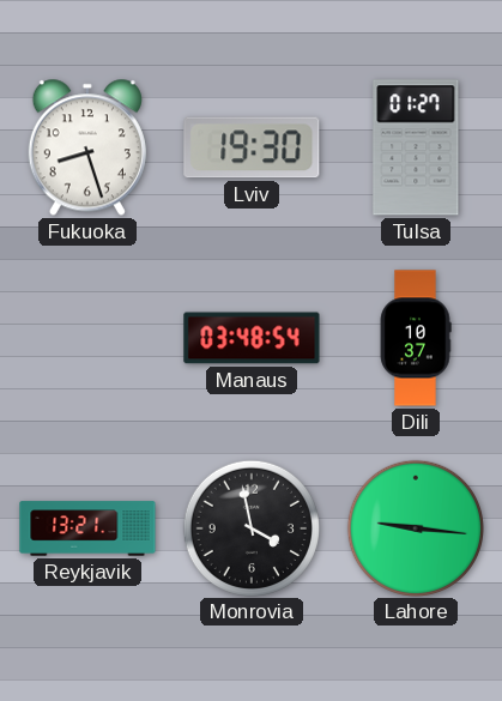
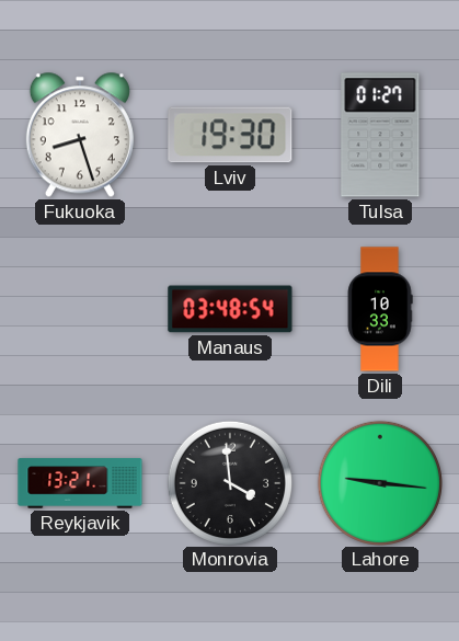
Dili: 10:37 -> 10:33 (380, 309)
Monrovia: 3:58 -> 3:59 (229, 482)
